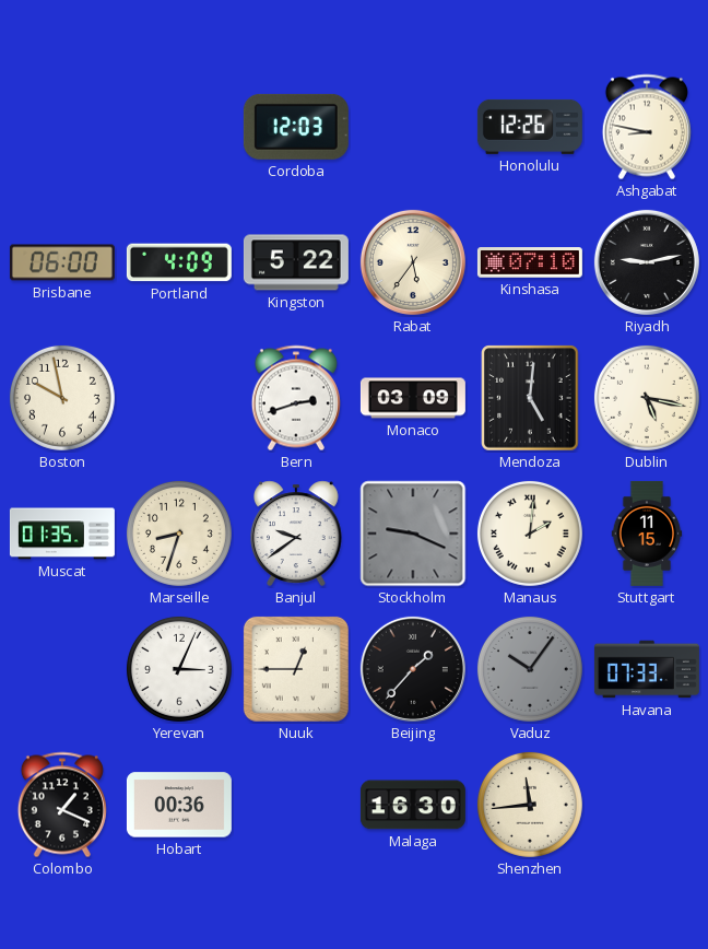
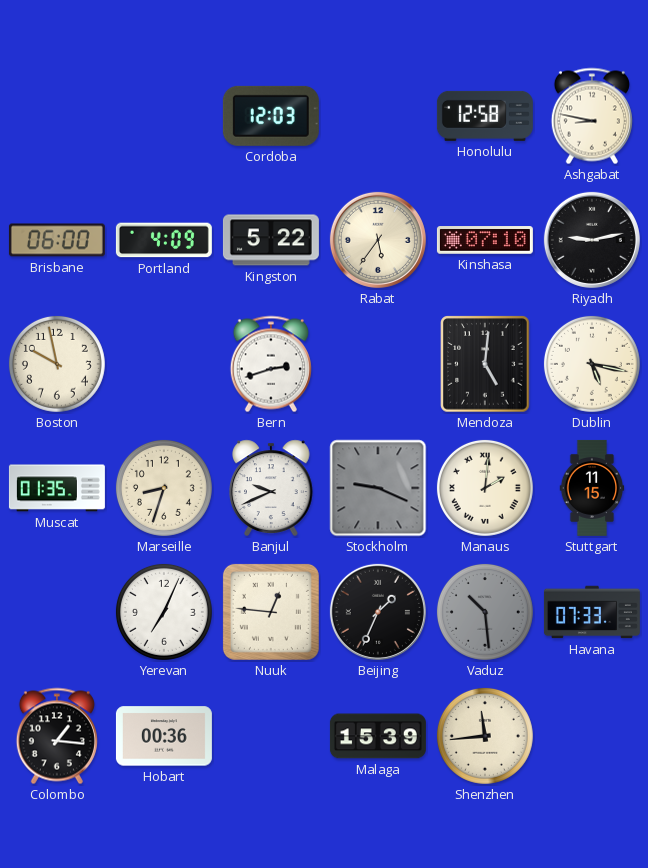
Honolulu: 12:26 -> 12:58 (485, 116)
Monaco: 03:09 -> none (413, 398)
Banjul: 9:39 -> 9:41 (272, 488)
Yerevan: 3:04 -> 7:04 (164, 612)
Nuuk: 12:45 -> 12:46 (271, 612)
Beijing: 1:37 -> 1:34 (378, 612)
Vaduz: 10:06 -> 10:29 (485, 612)
Colombo: 1:19 -> 1:16 (57, 736)
Malaga: 16:30 -> 15:39 (378, 736)
